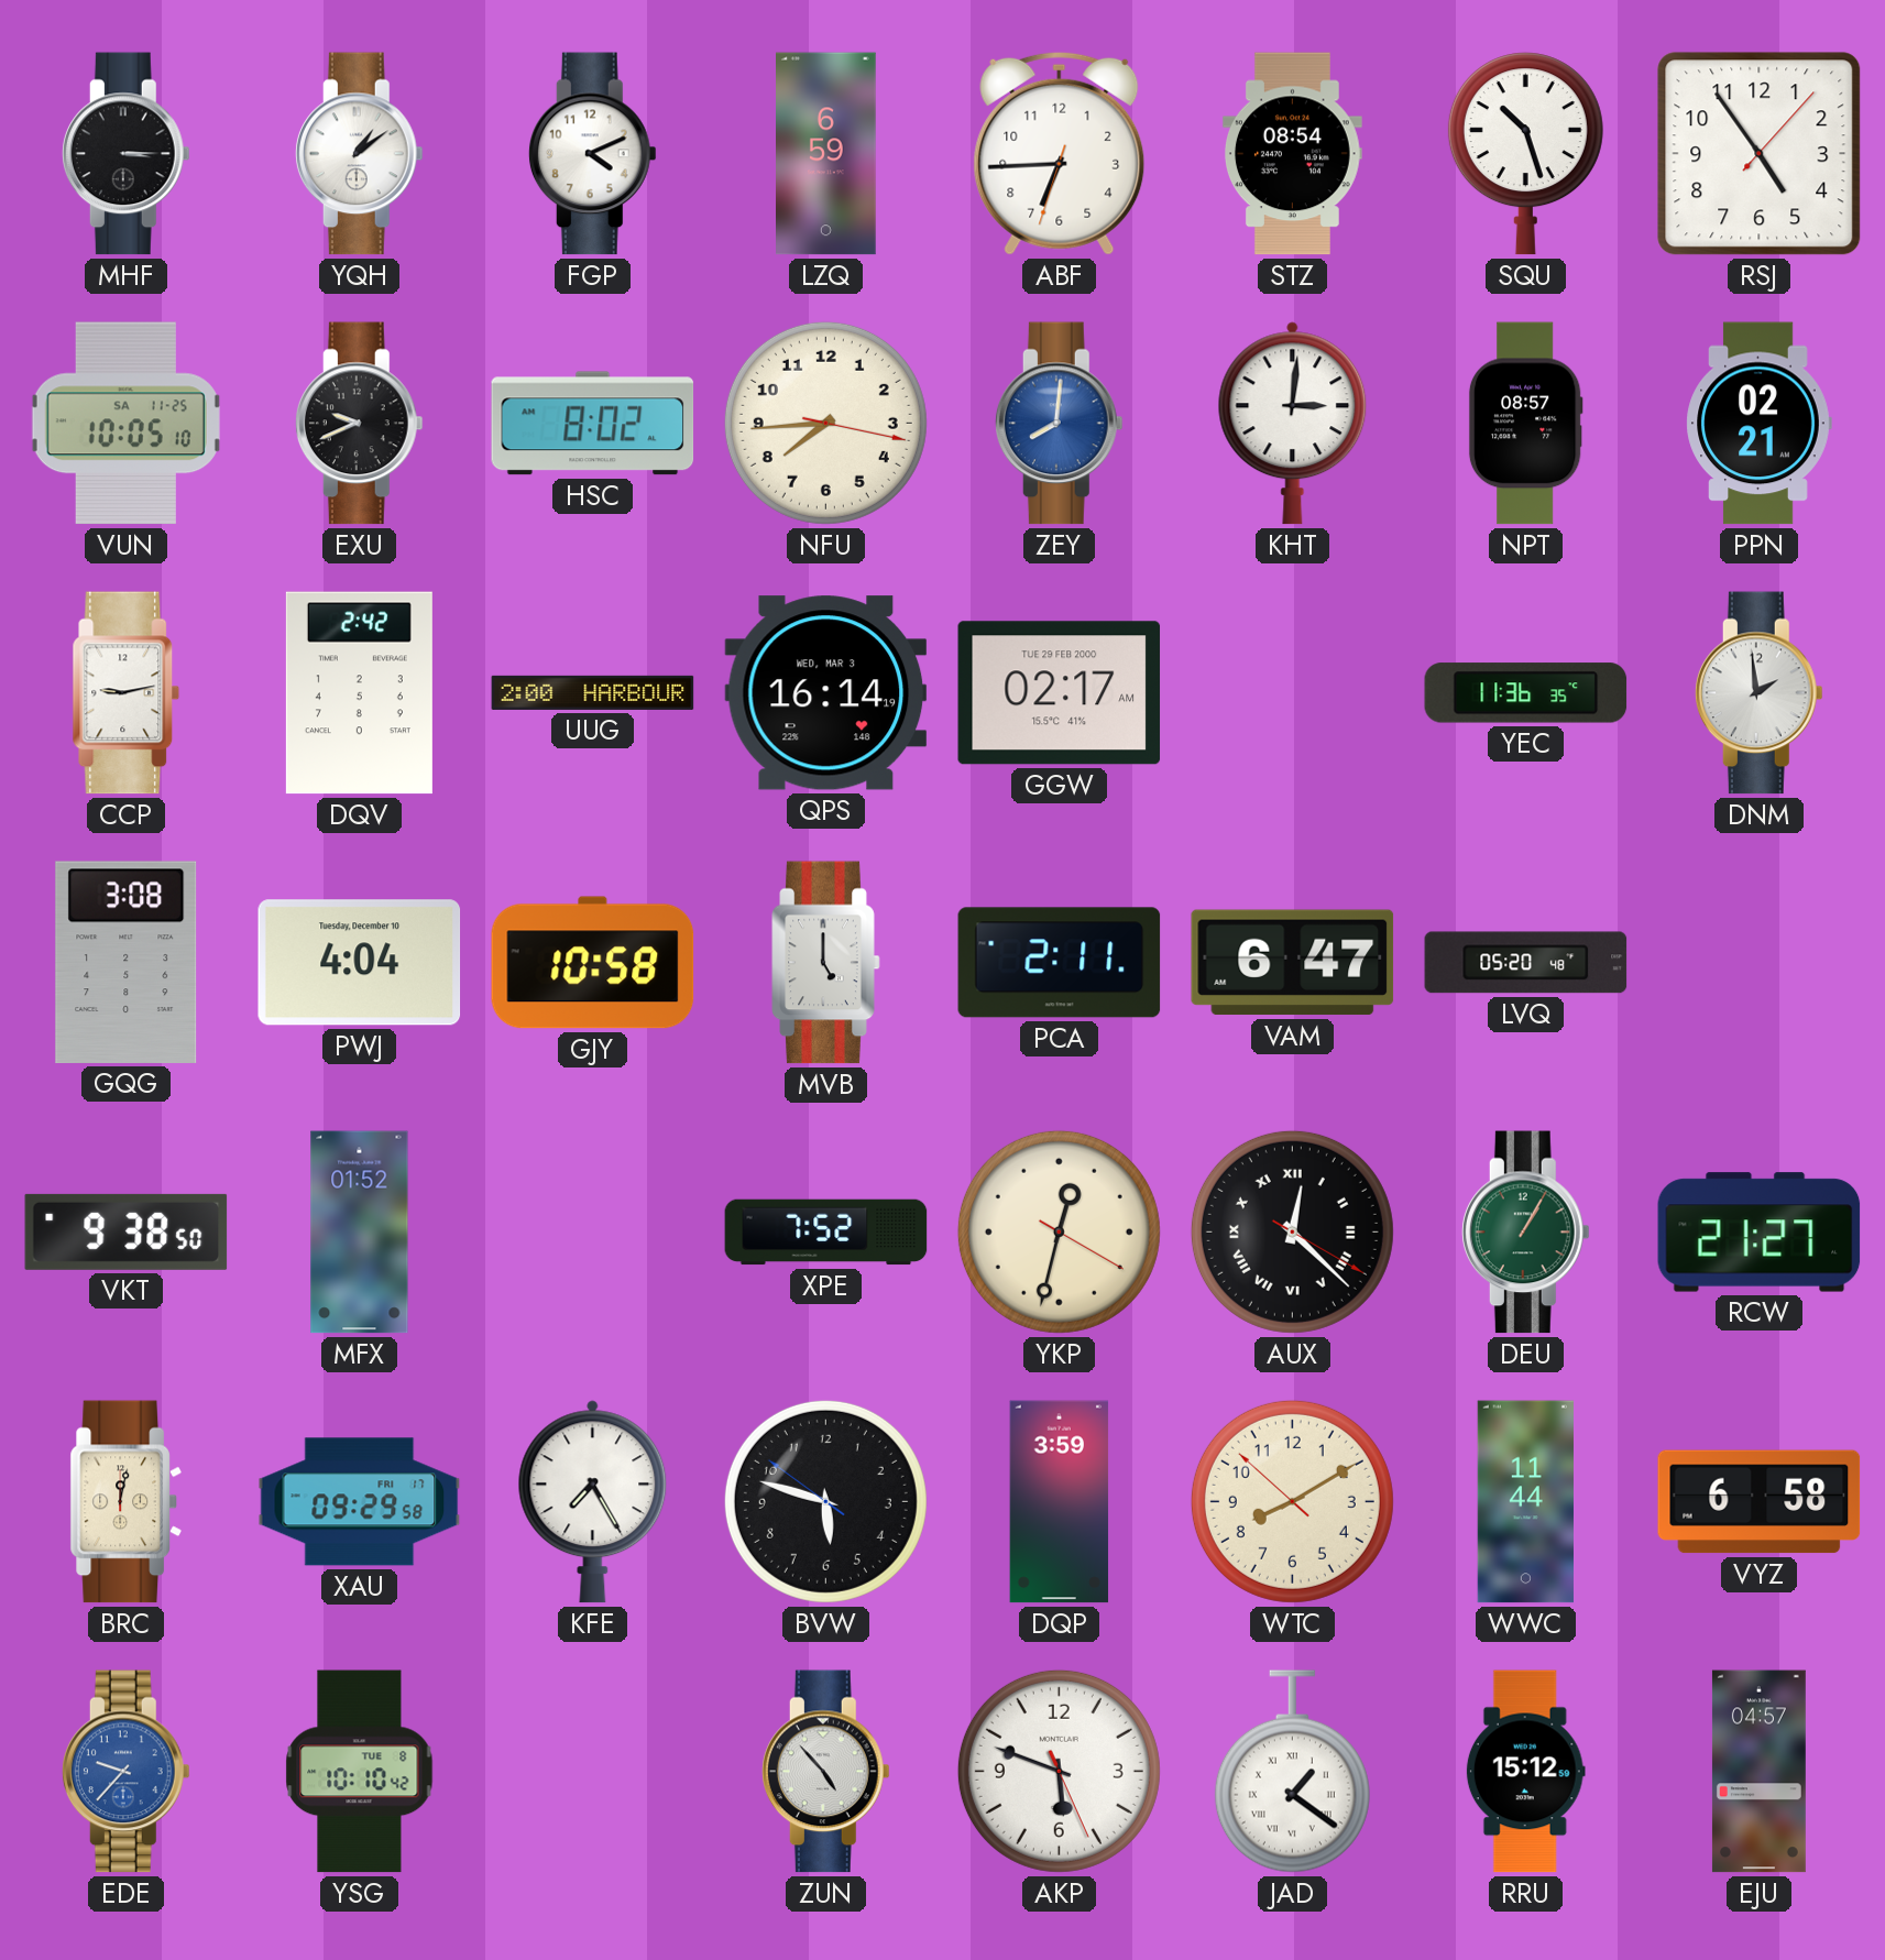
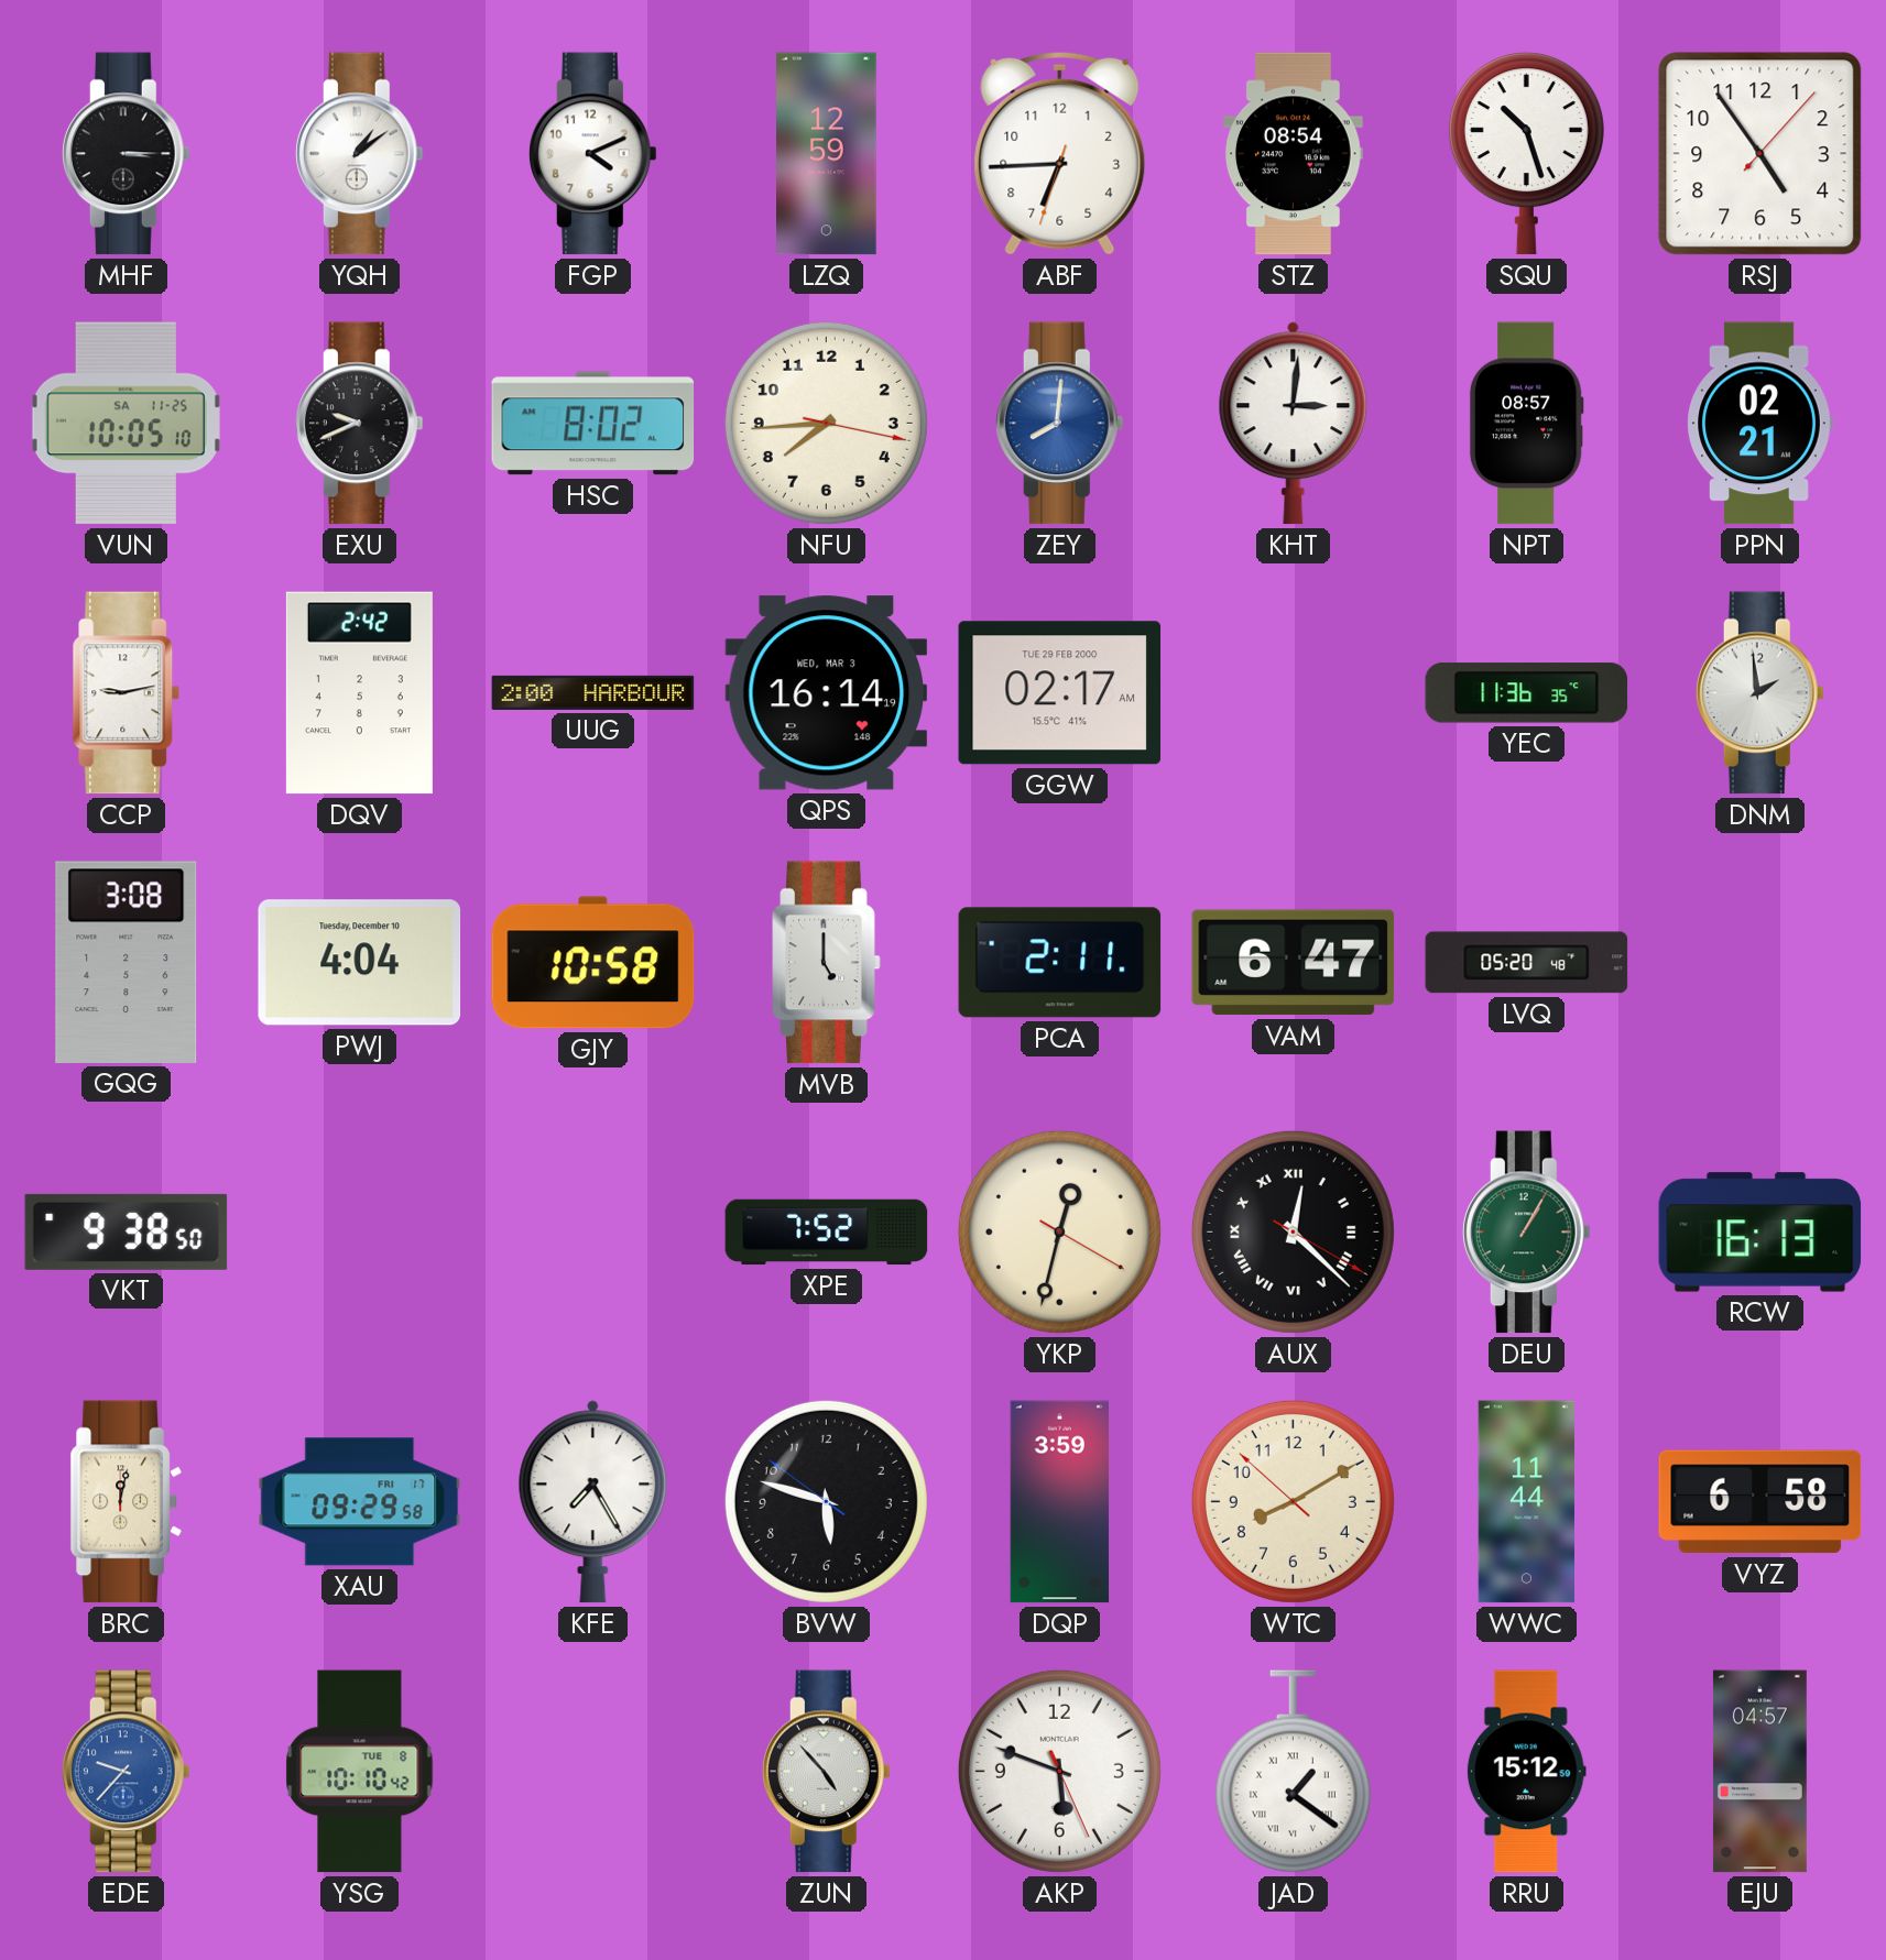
LZQ: 6:59 -> 12:59 (827, 154)
MFX: 01:52 -> none (360, 1233)
RCW: 21:27 -> 16:13 (1760, 1233)
